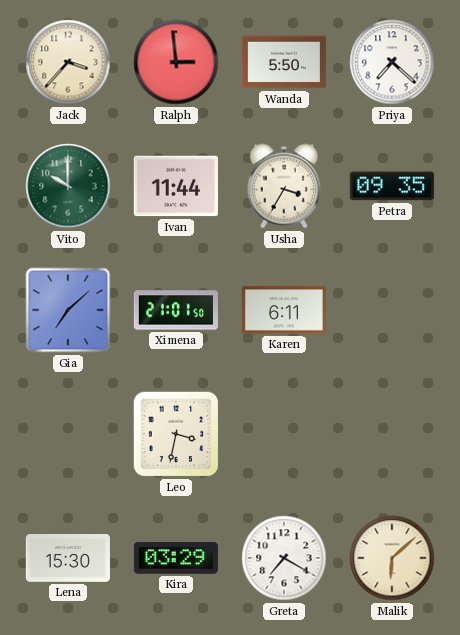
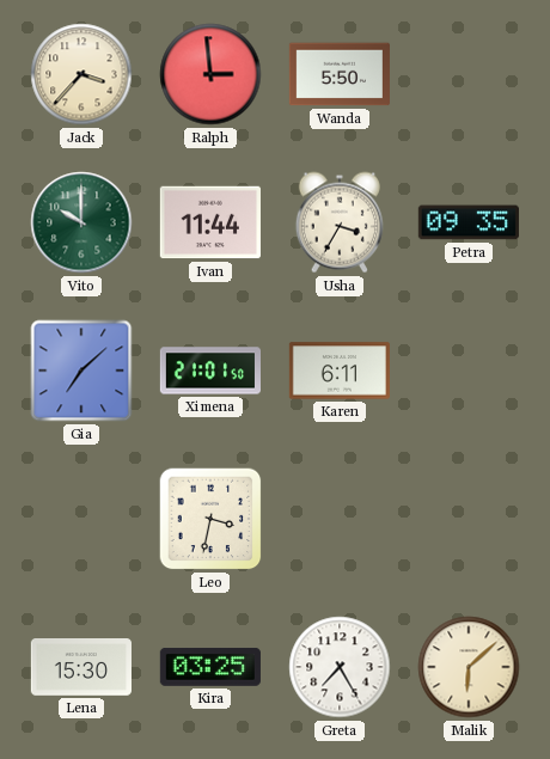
Priya: 7:22 -> none (392, 62)
Kira: 03:29 -> 03:25 (210, 667)
Greta: 7:20 -> 7:25 (340, 667)
